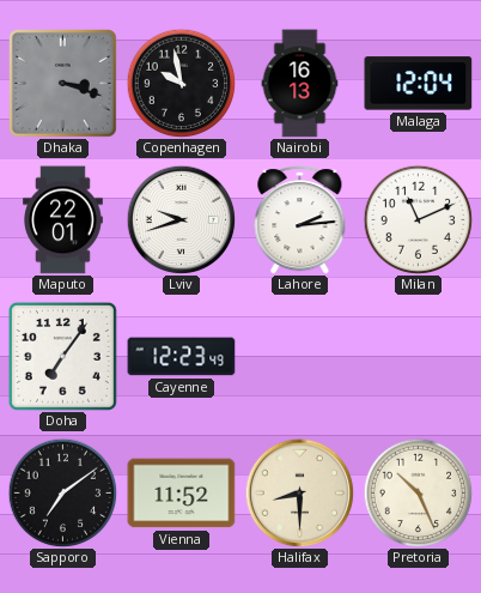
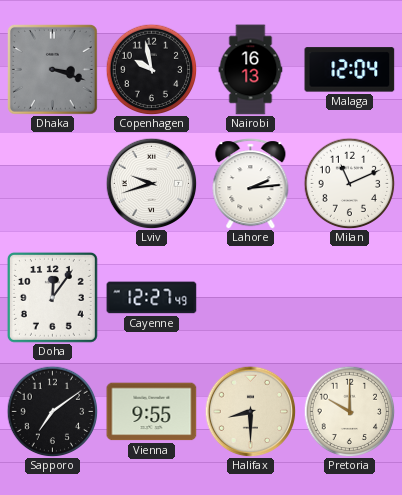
Maputo: 22:01 -> none (63, 220)
Doha: 7:06 -> 12:06 (52, 297)
Cayenne: 12:23 -> 12:27 (152, 298)
Vienna: 11:52 -> 9:55 (152, 412)
Pretoria: 10:26 -> 10:00 (349, 411)
